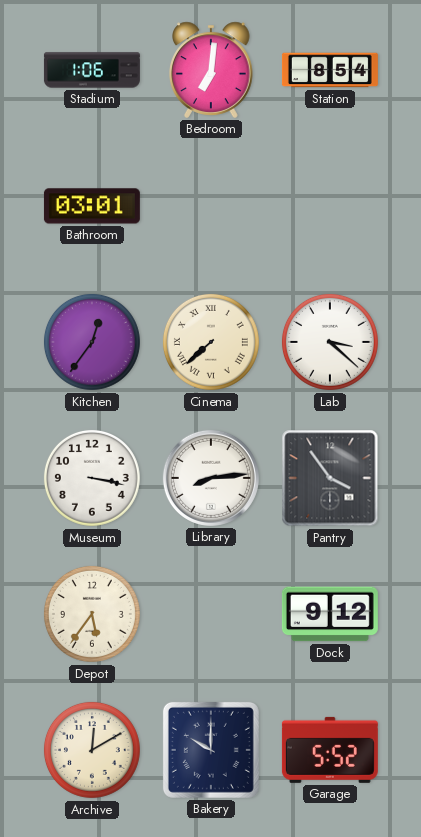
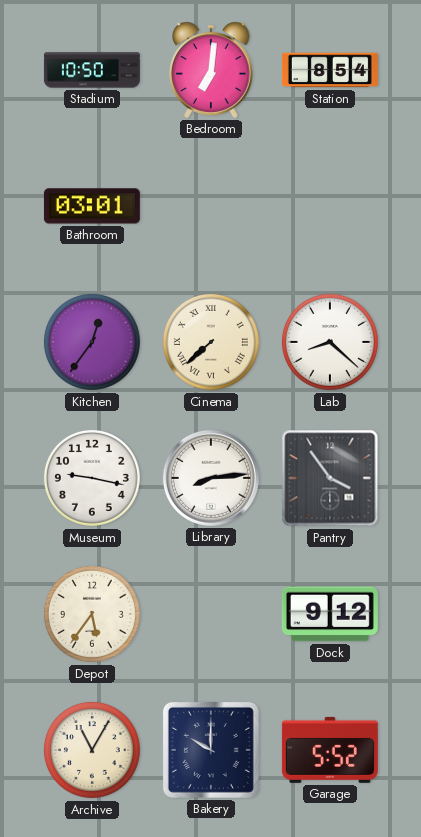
Stadium: 1:06 -> 10:50 (92, 70)
Lab: 3:22 -> 8:22 (330, 342)
Museum: 3:17 -> 9:17 (92, 478)
Archive: 12:10 -> 11:05 (92, 750)
